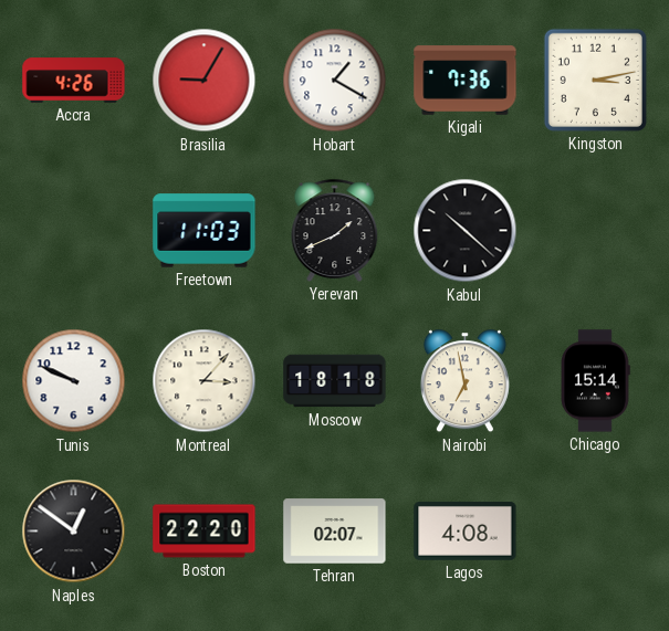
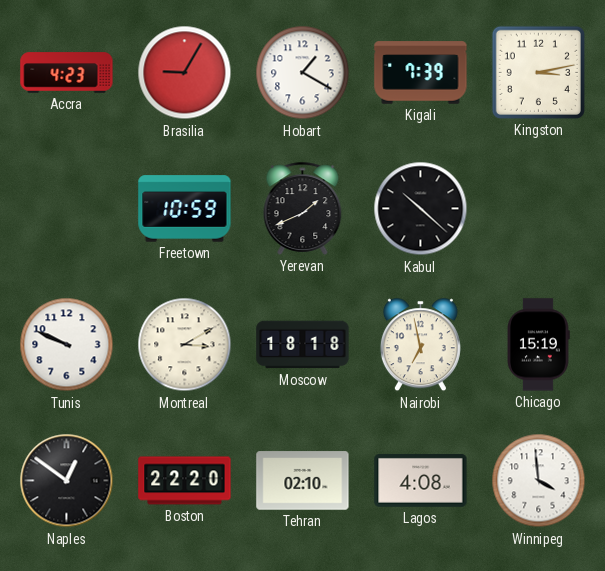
Accra: 4:26 -> 4:23 (67, 73)
Kigali: 7:36 -> 7:39 (421, 73)
Freetown: 11:03 -> 10:59 (185, 209)
Montreal: 3:07 -> 3:10 (185, 345)
Chicago: 15:14 -> 15:19 (538, 345)
Tehran: 02:07 -> 02:10 (303, 481)
Winnipeg: none -> 3:59 (539, 481)
